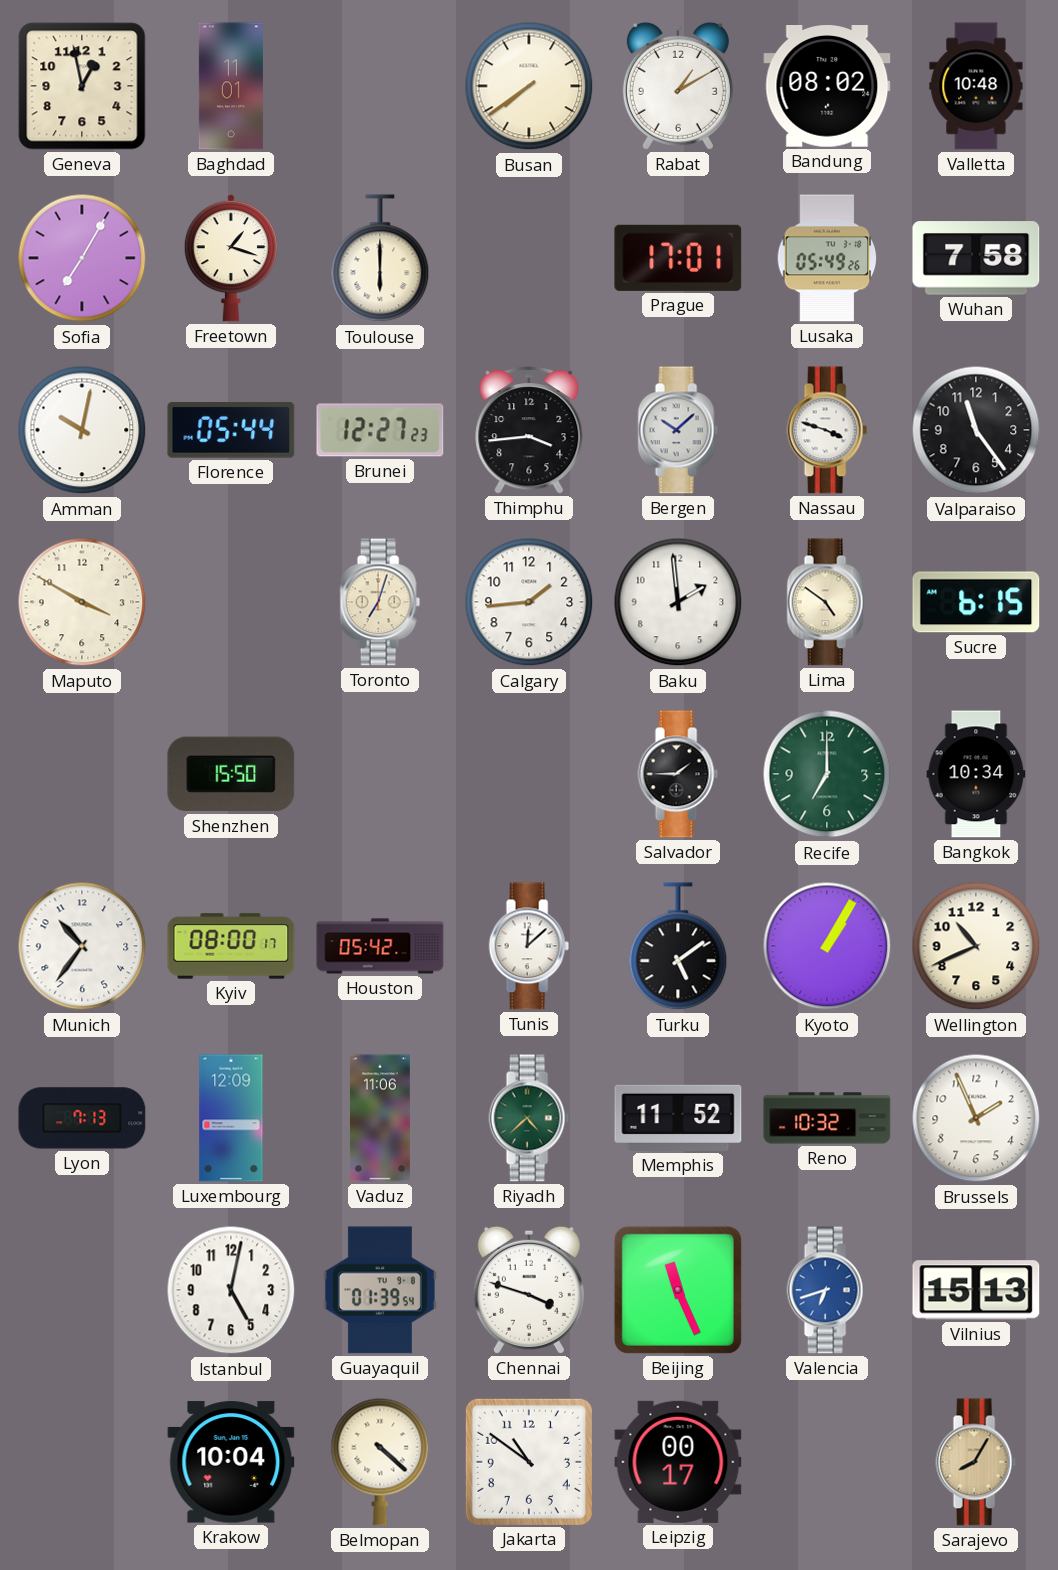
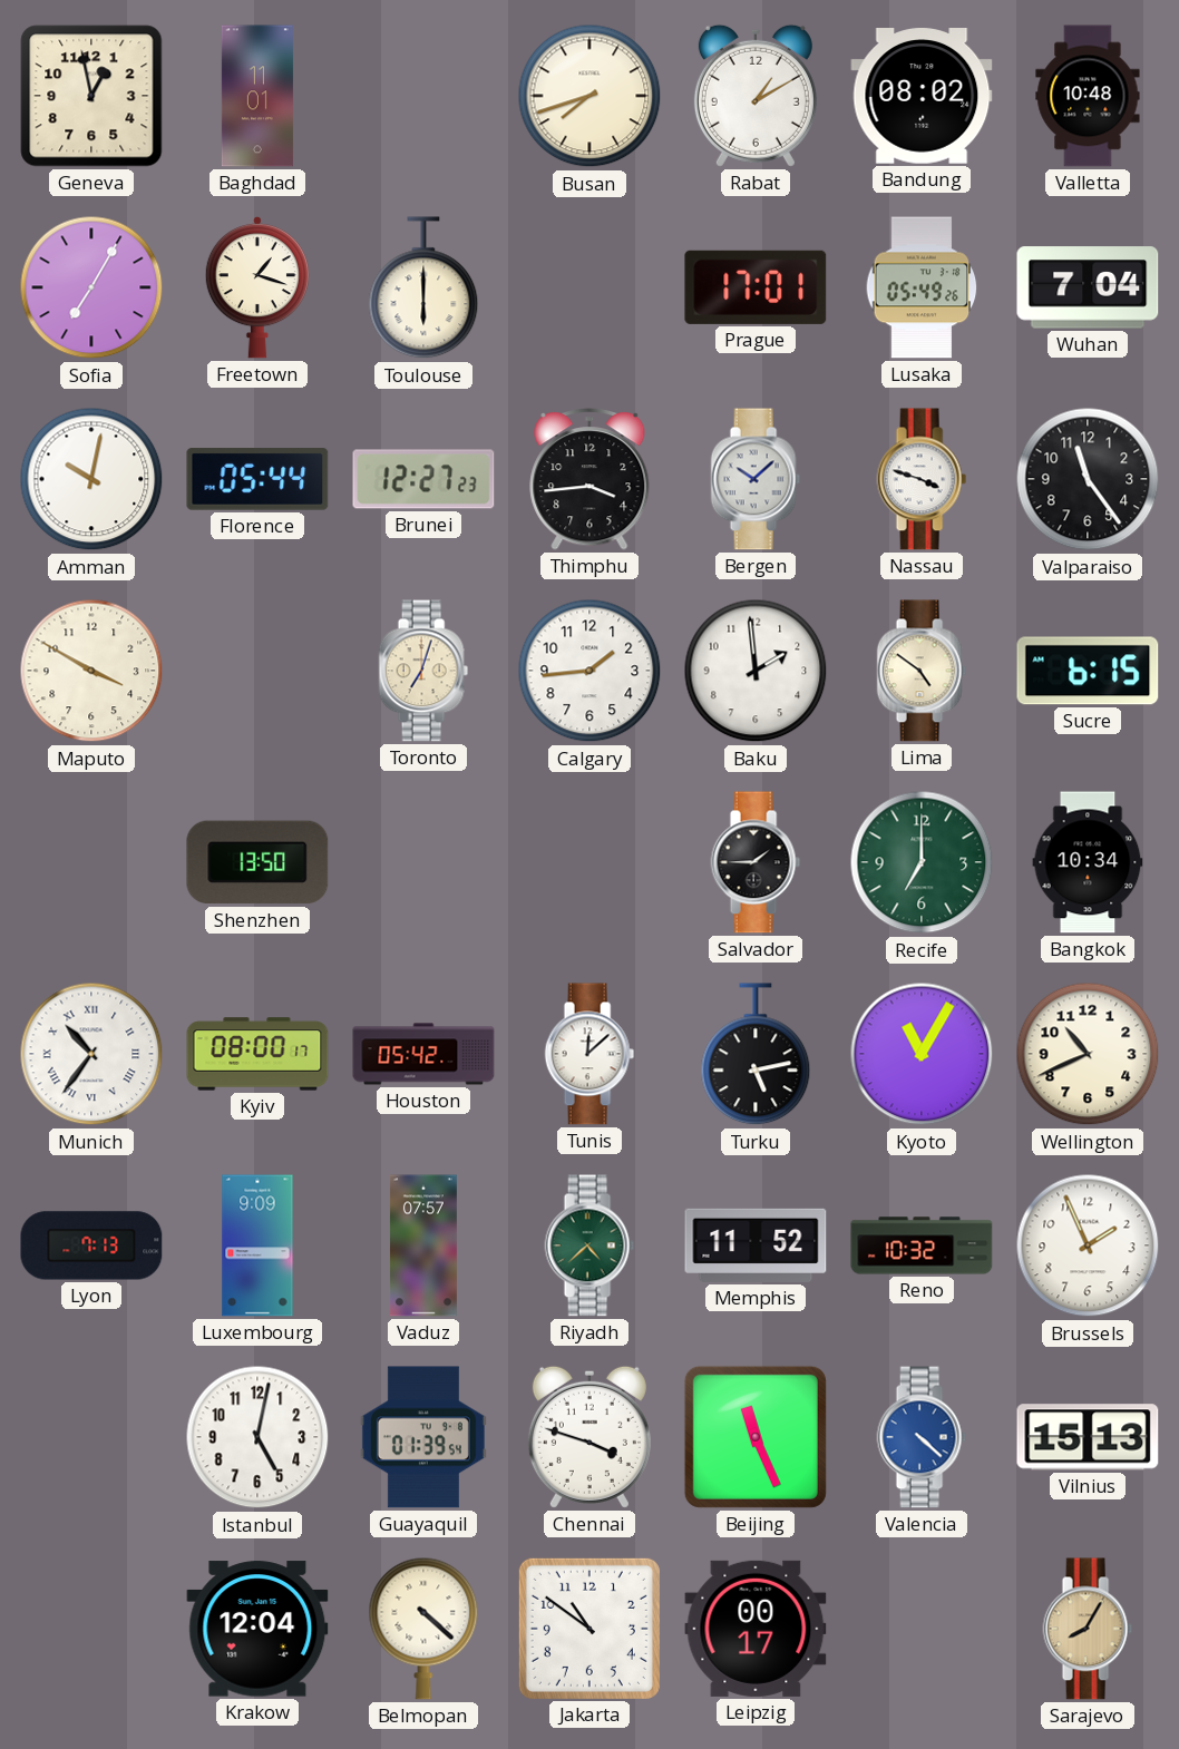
Busan: 7:39 -> 7:42 (589, 96)
Wuhan: 7:58 -> 7:04 (1088, 287)
Shenzhen: 15:50 -> 13:50 (257, 862)
Munich numerals: Arabic -> Roman (91, 1054)
Turku: 5:09 -> 5:13 (756, 1055)
Kyoto: 1:05 -> 11:05 (922, 1054)
Luxembourg: 12:09 -> 9:09 (257, 1245)
Vaduz: 11:06 -> 07:57 (423, 1245)
Valencia: 6:42 -> 4:22 (922, 1437)
Krakow: 10:04 -> 12:04 (257, 1629)
